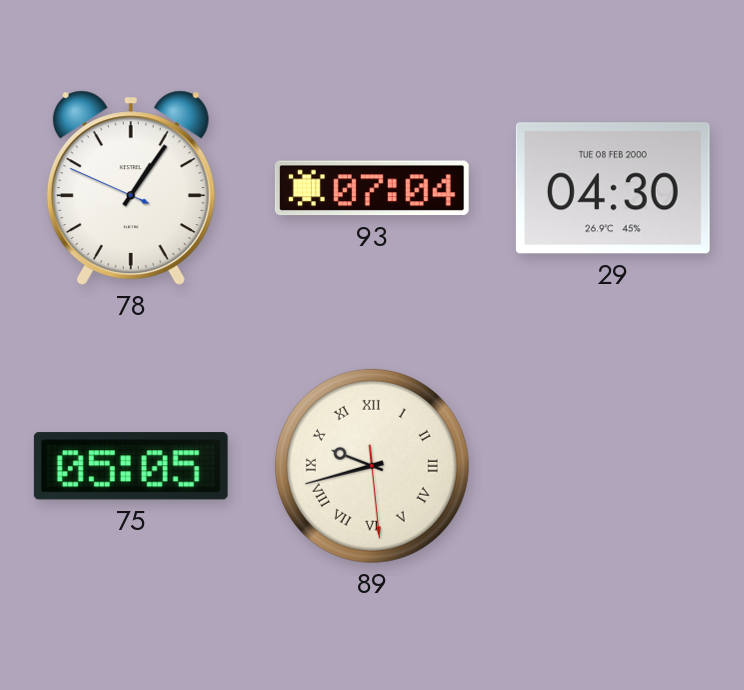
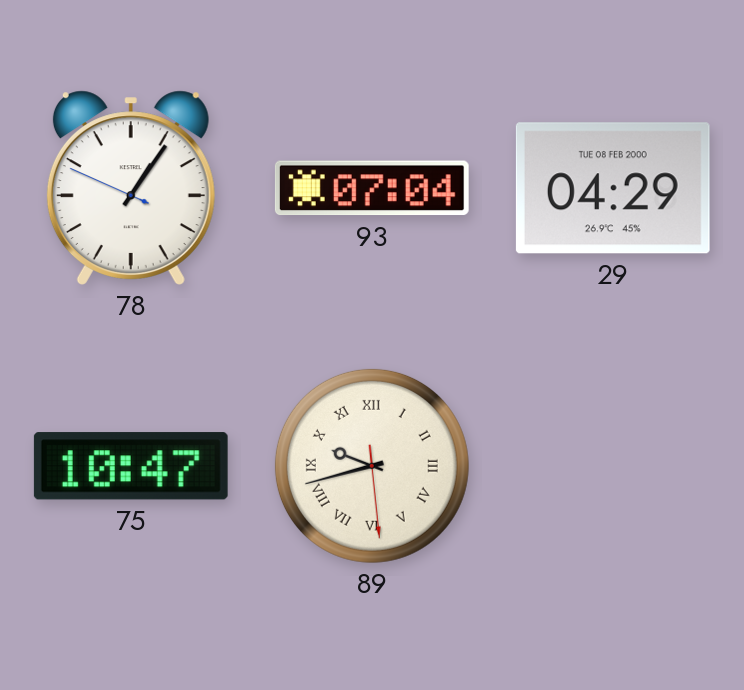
29: 04:30 -> 04:29 (613, 188)
75: 05:05 -> 10:47 (131, 466)
